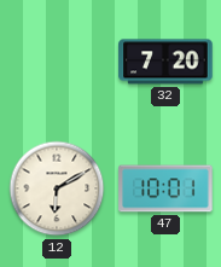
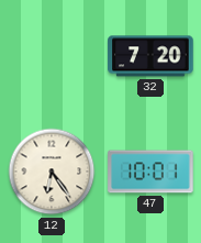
12: 6:10 -> 6:24 (52, 172)
